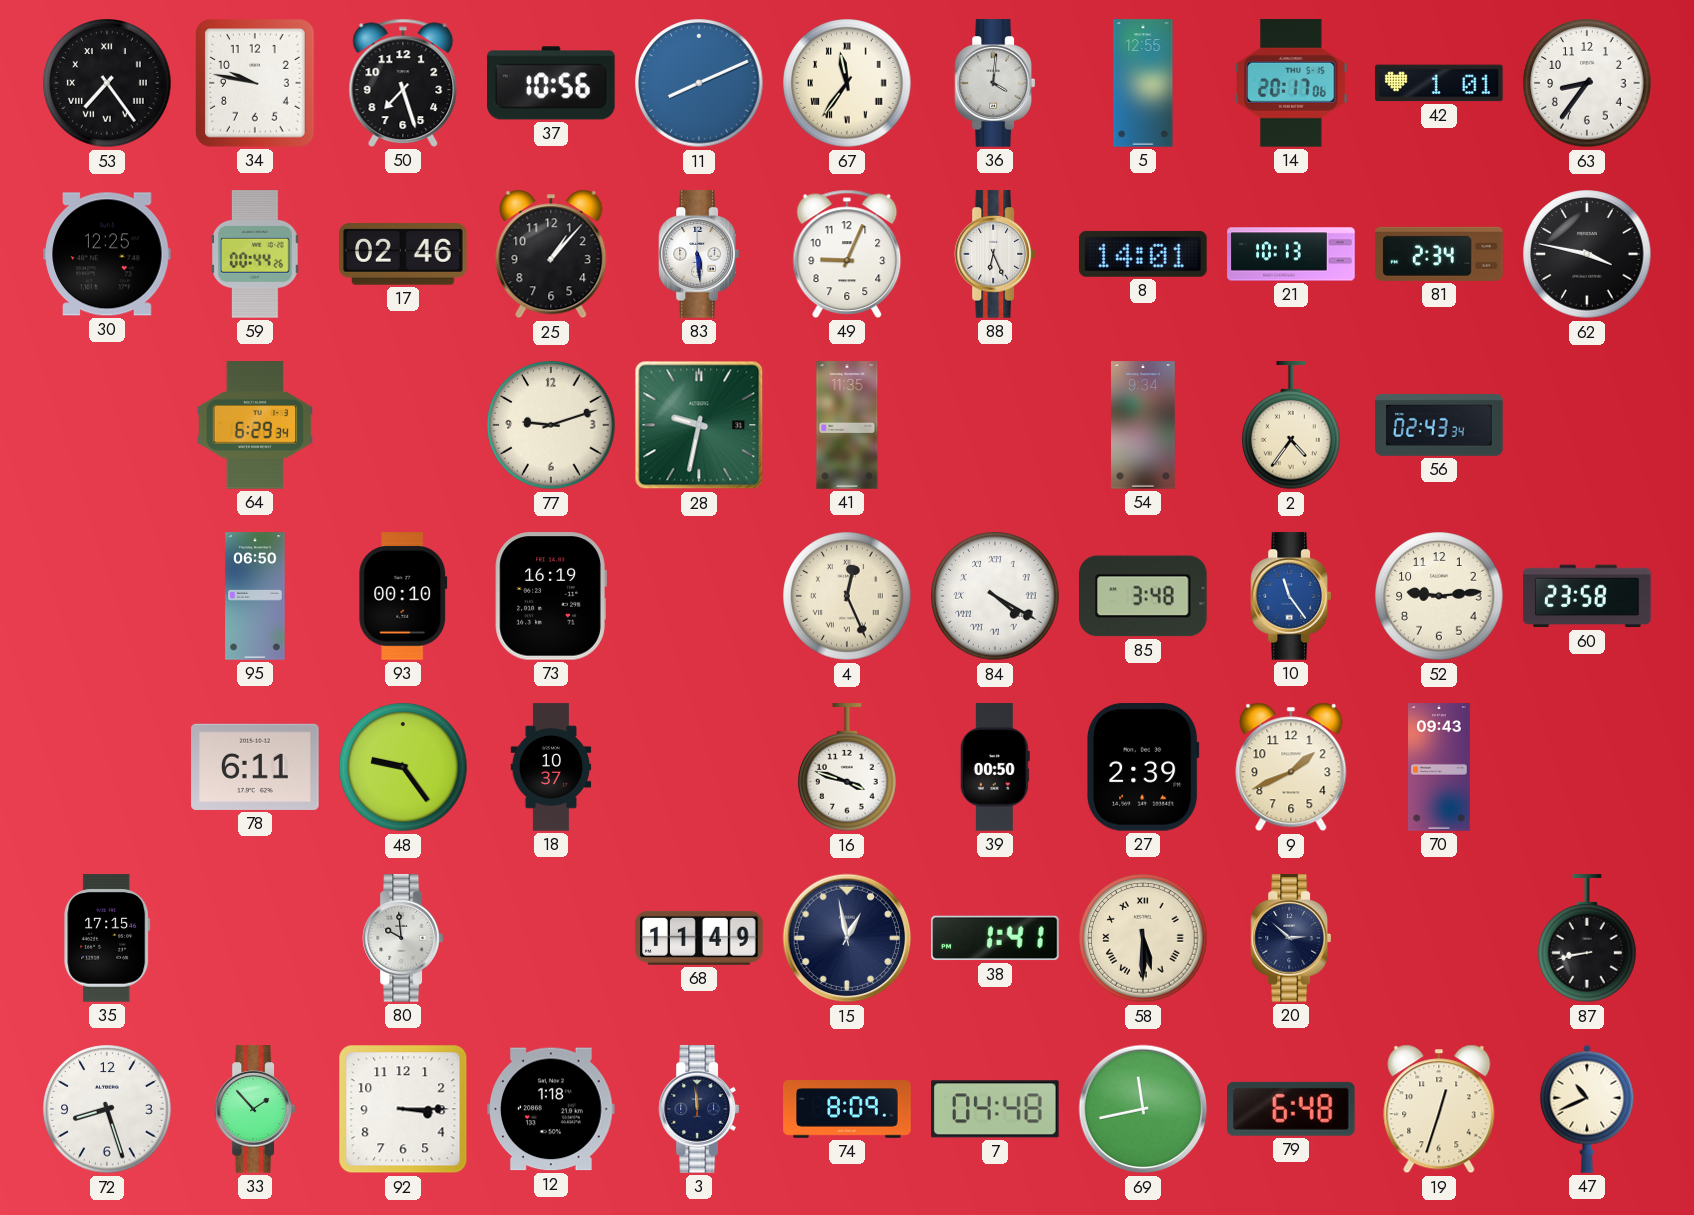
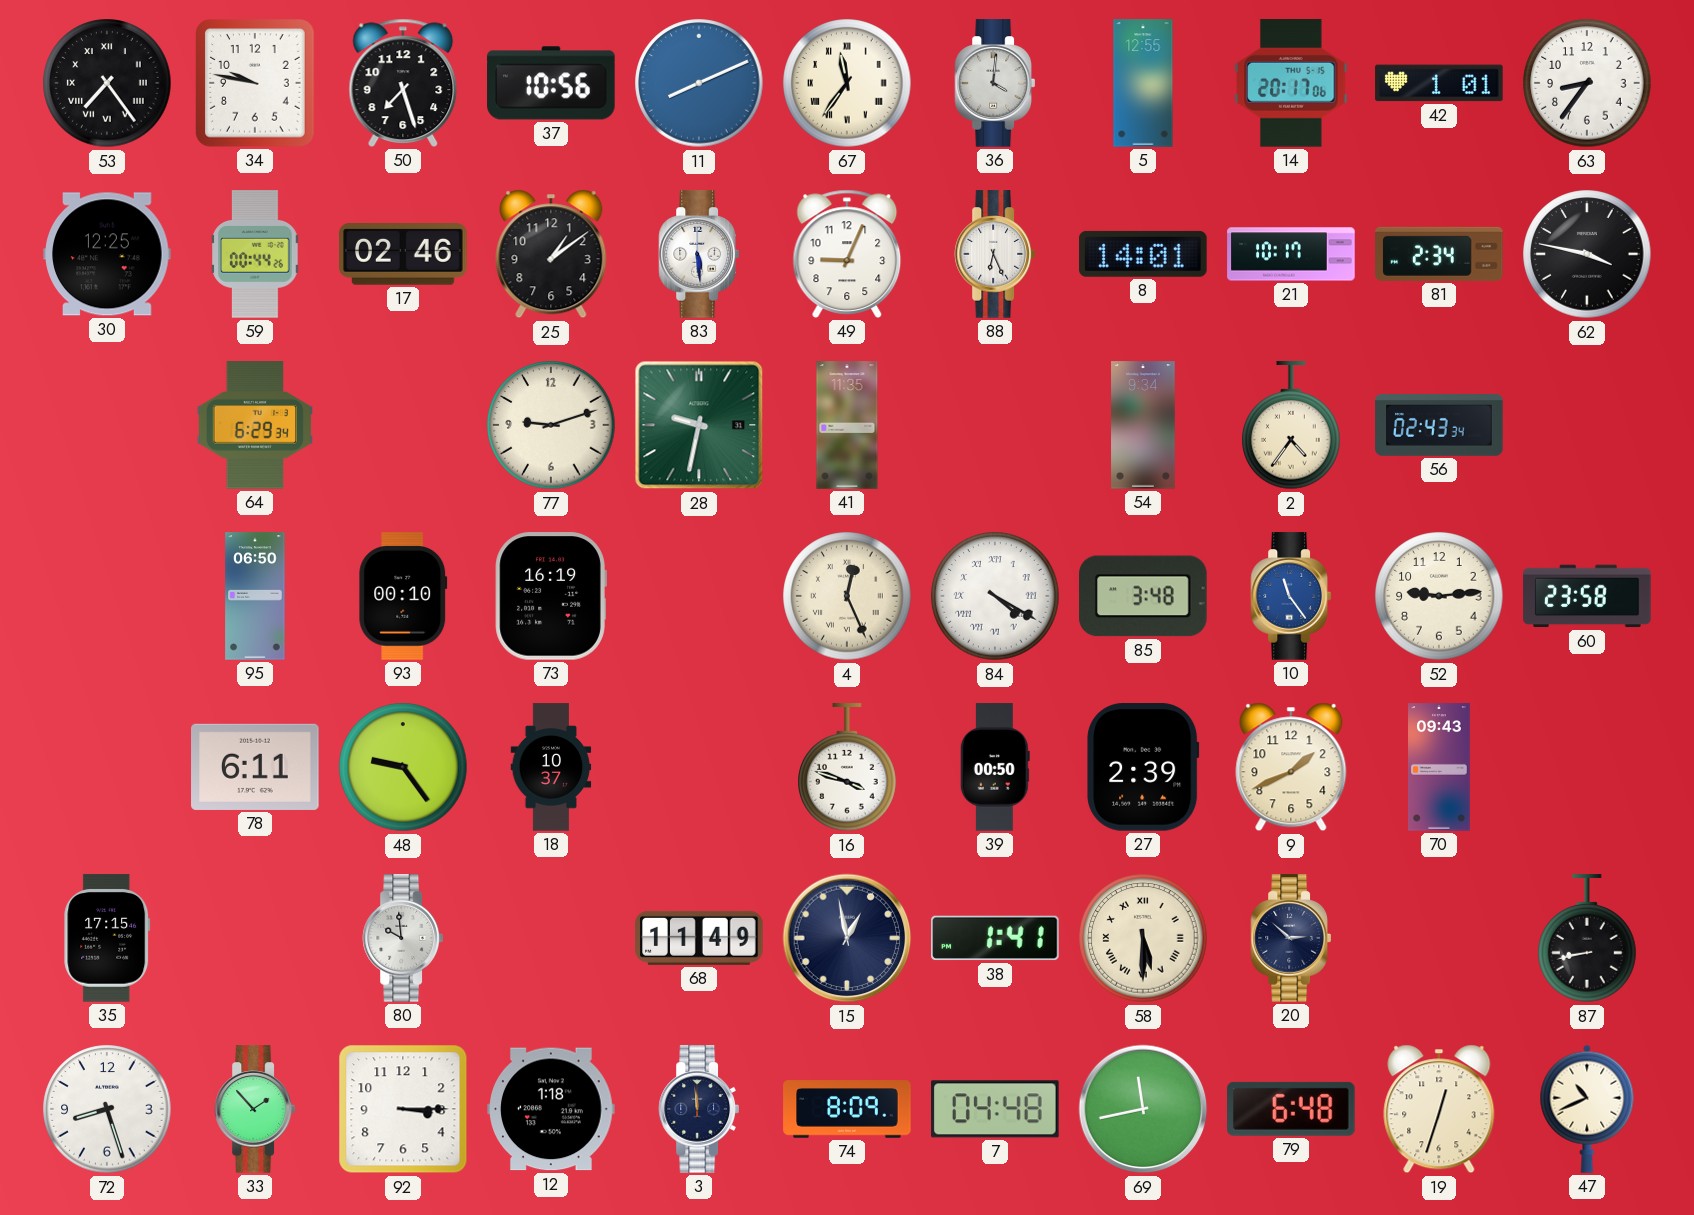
25: 1:07 -> 1:09 (551, 254)
21: 10:13 -> 10:17 (1291, 254)
